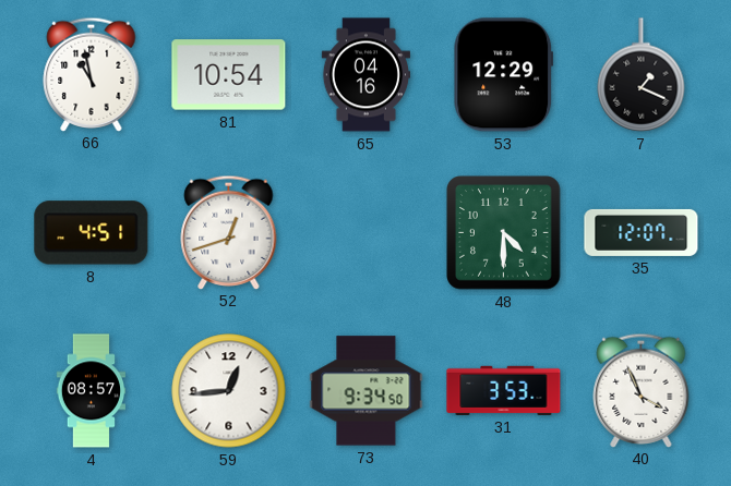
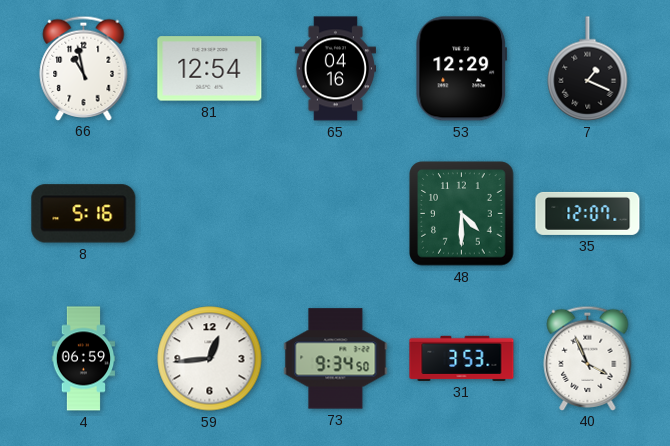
81: 10:54 -> 12:54 (210, 69)
8: 4:51 -> 5:16 (84, 214)
52: 12:42 -> none (229, 232)
4: 08:57 -> 06:59 (84, 359)
